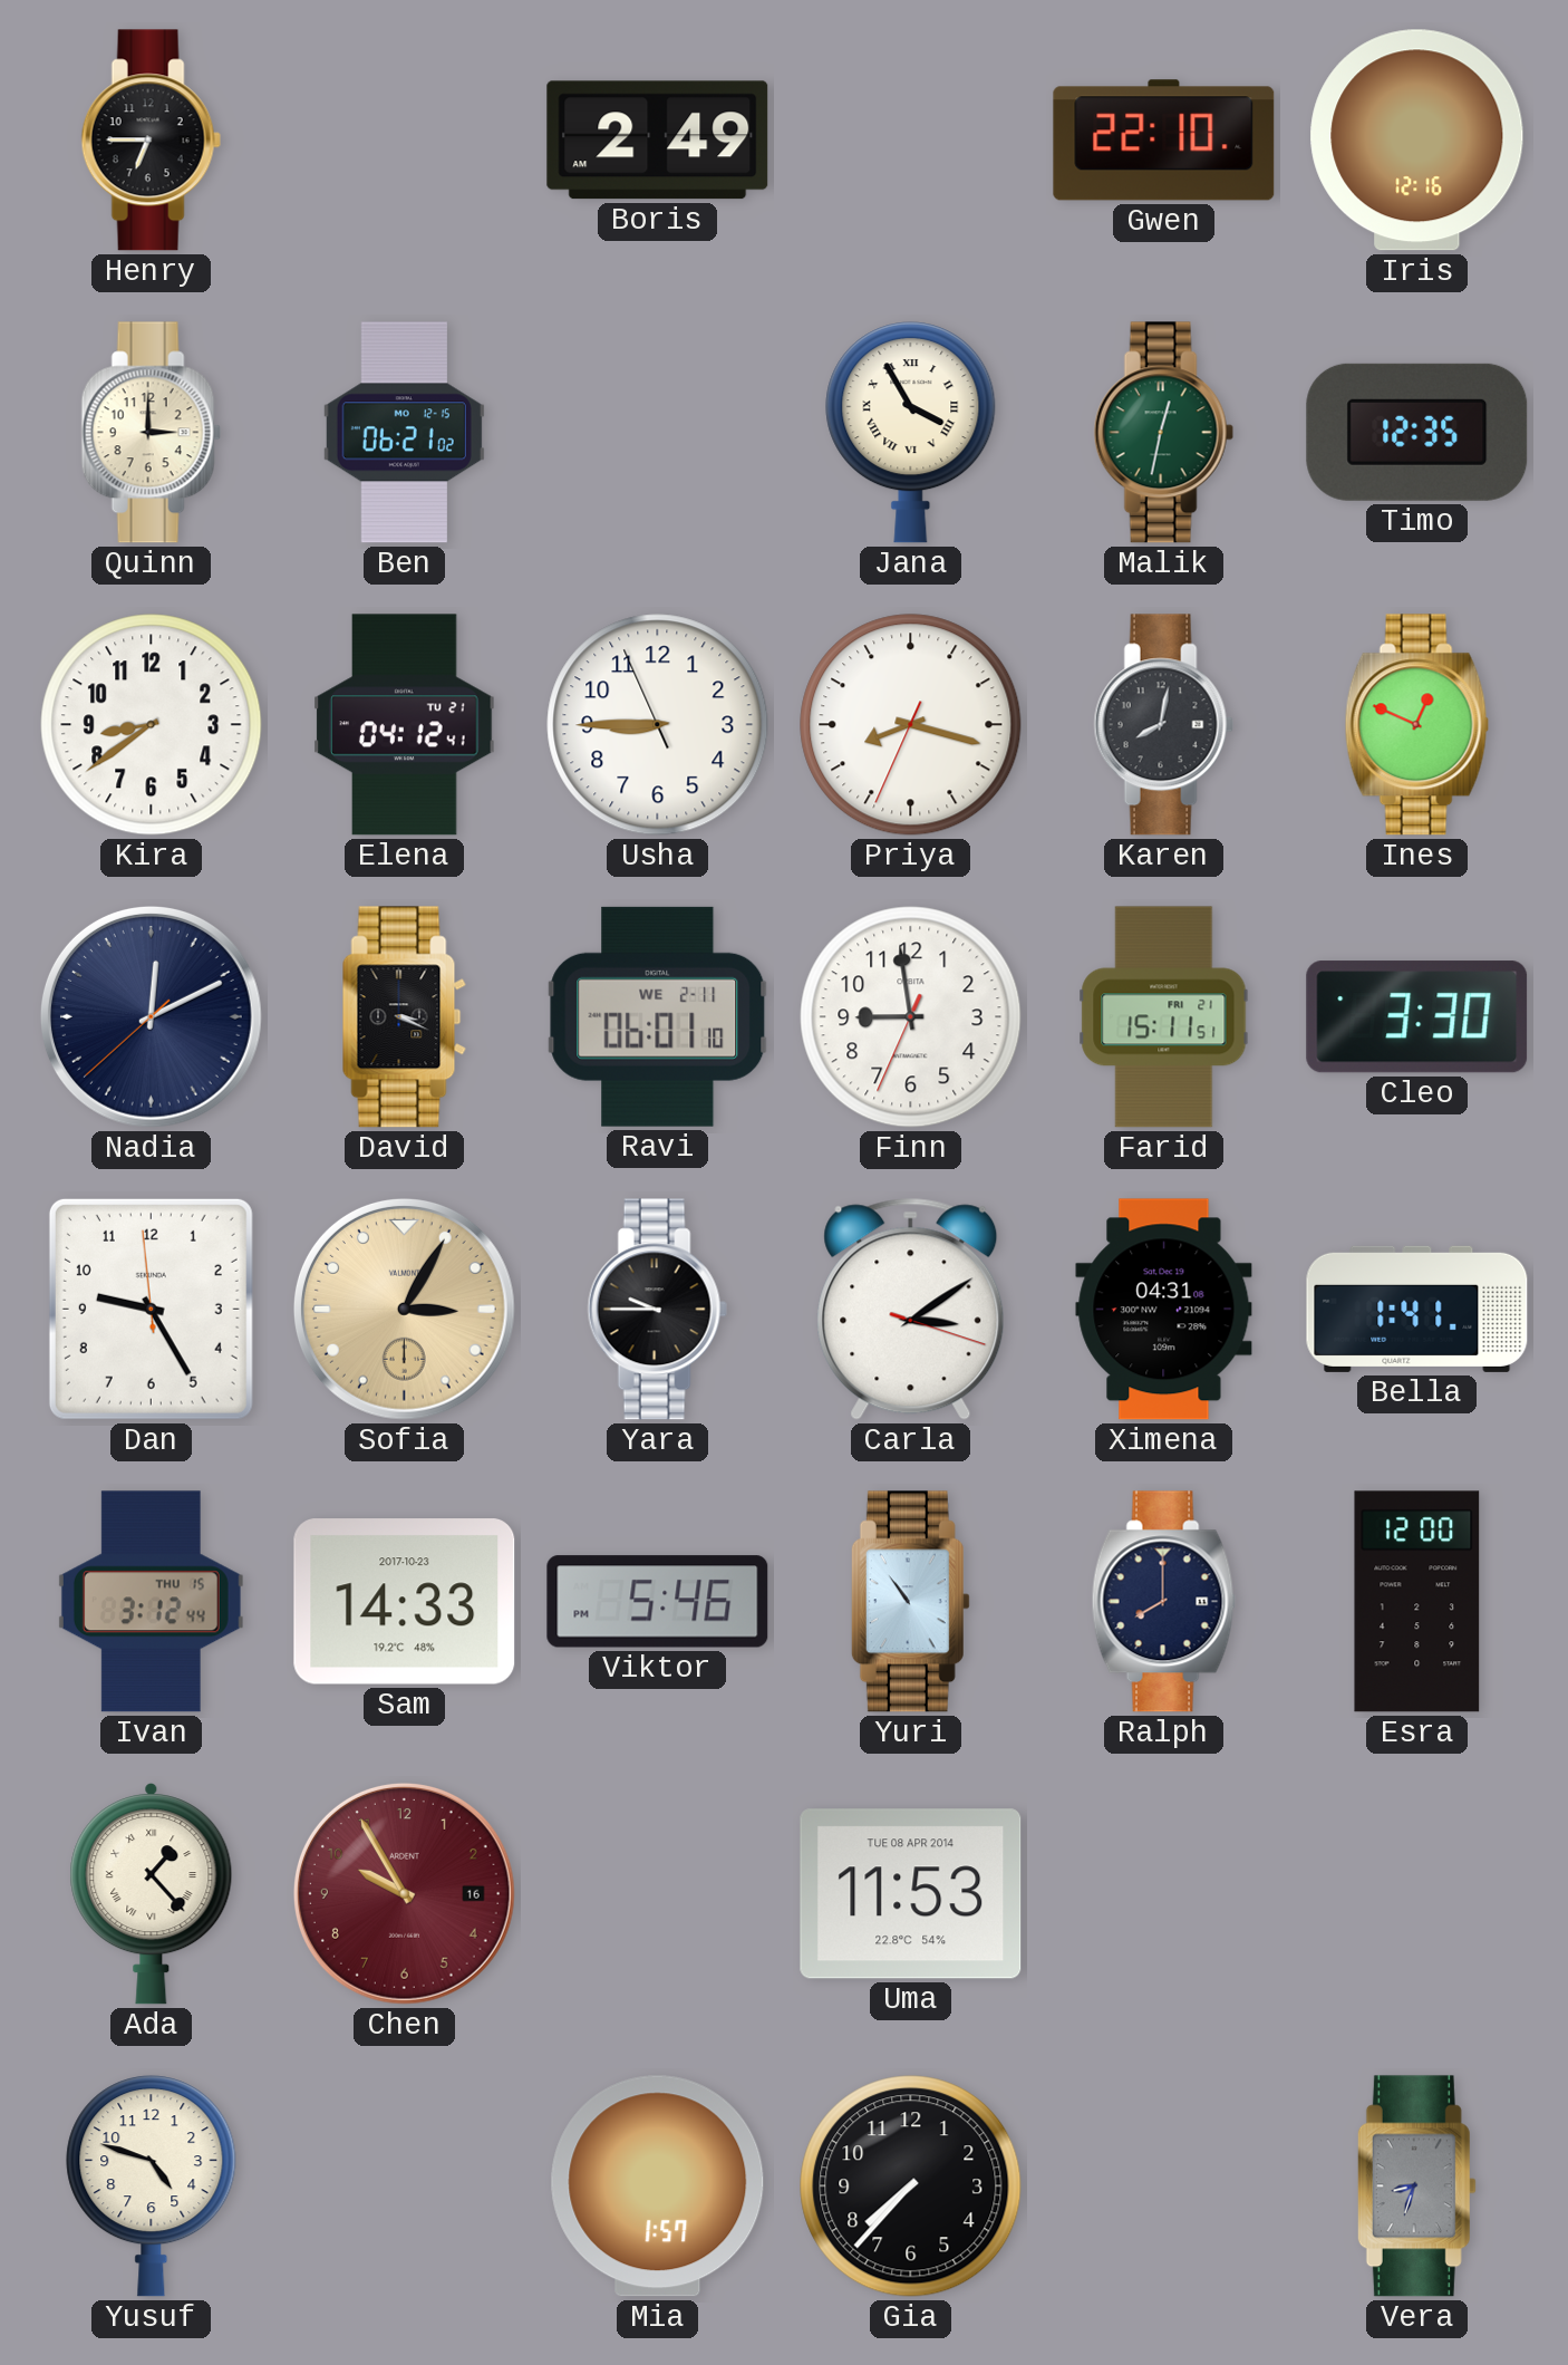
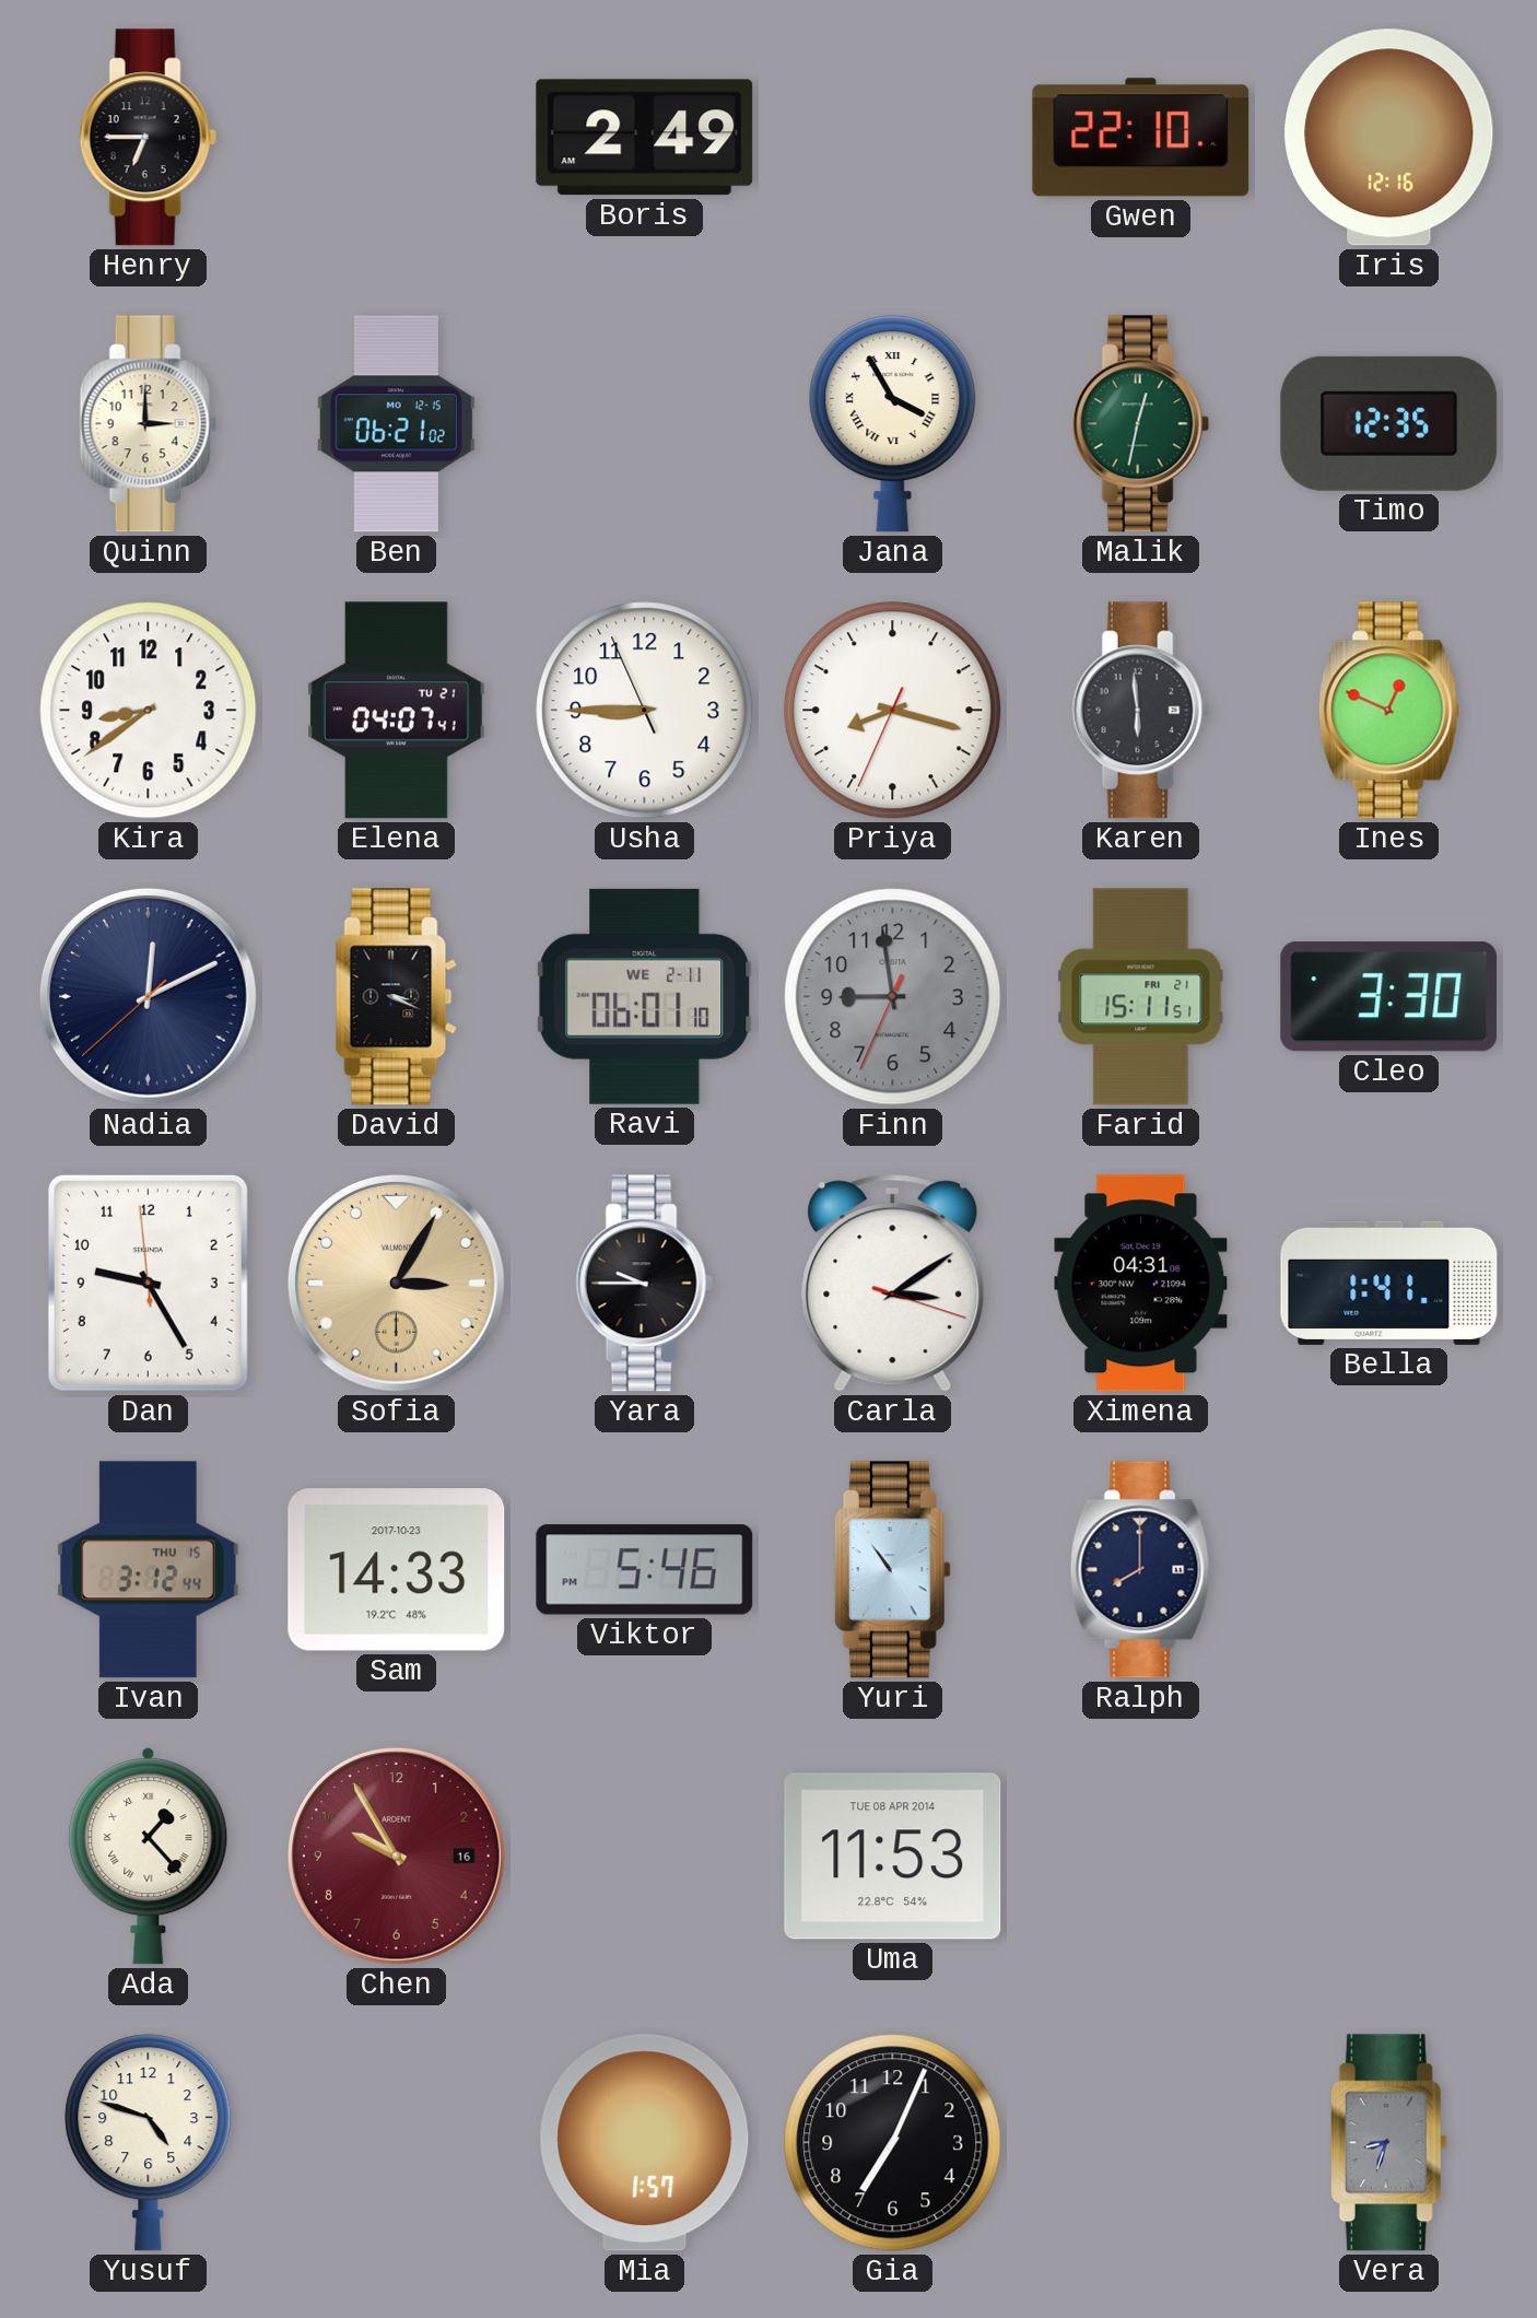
Elena: 04:12 -> 04:07 (397, 711)
Karen: 8:02 -> 5:59 (1140, 711)
Finn dial: white -> grey (893, 997)
Esra: 12:00 -> none (1417, 1602)
Gia: 7:37 -> 7:04 (893, 2143)
